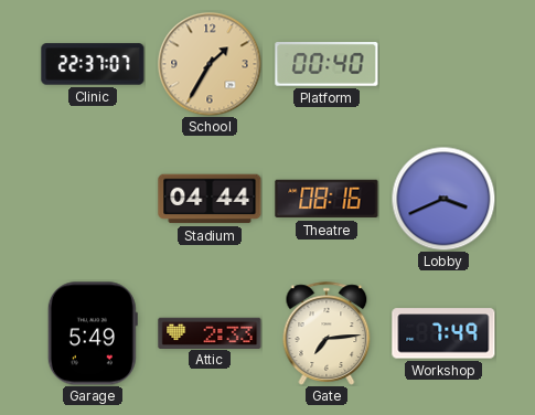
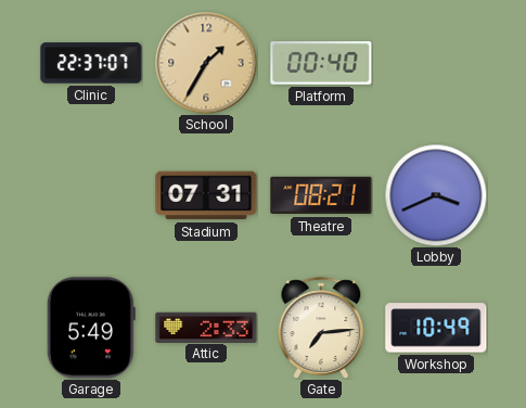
Stadium: 04:44 -> 07:31 (206, 195)
Theatre: 08:16 -> 08:21 (321, 195)
Workshop: 7:49 -> 10:49 (436, 328)
